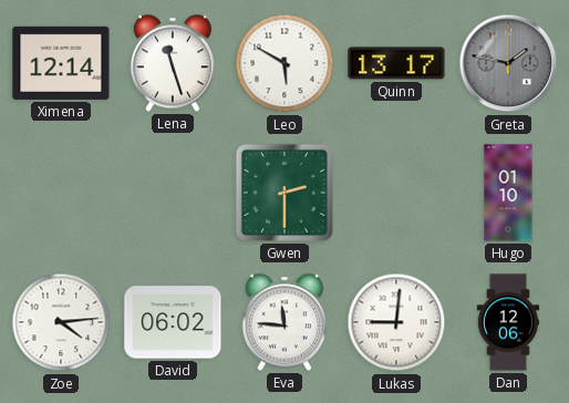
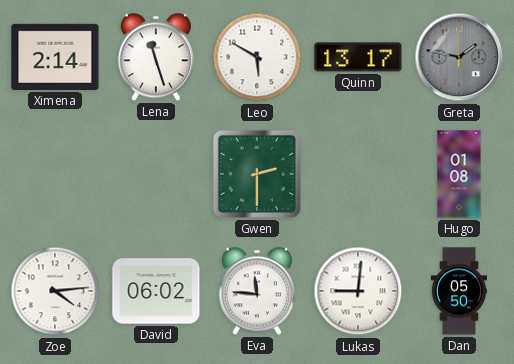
Ximena: 12:14 -> 2:14 (55, 57)
Hugo: 01:10 -> 01:08 (459, 174)
Dan: 12:06 -> 05:50 (458, 291)
